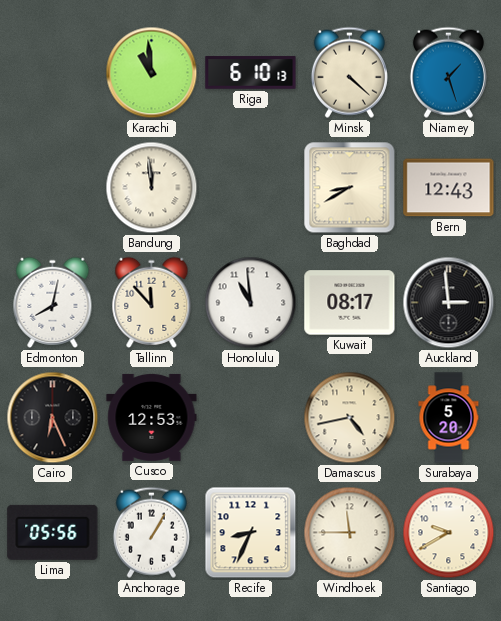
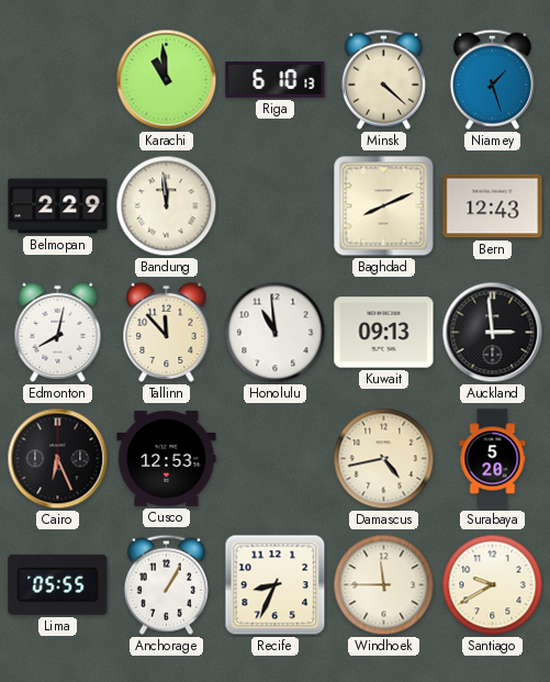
Belmopan: none -> 2:29 (58, 206)
Baghdad: 8:40 -> 8:11 (384, 206)
Kuwait: 08:17 -> 09:13 (384, 333)
Lima: 05:56 -> 05:55 (58, 584)
